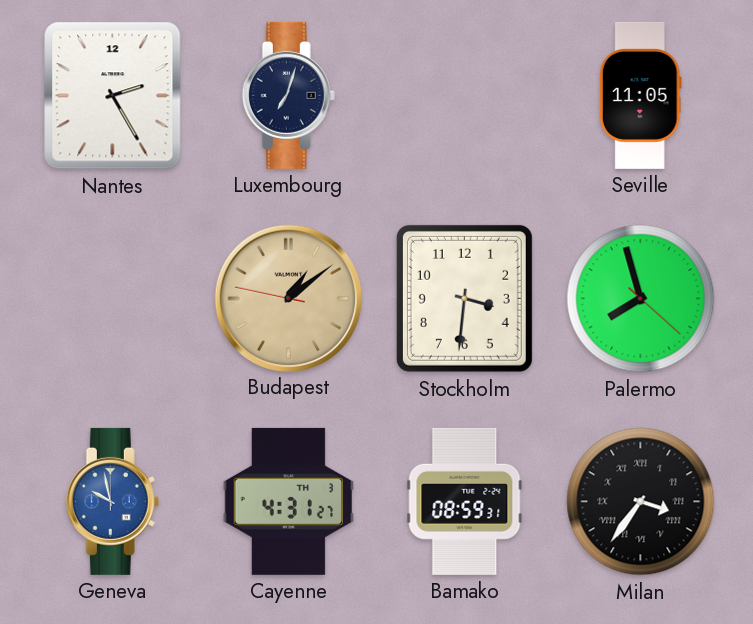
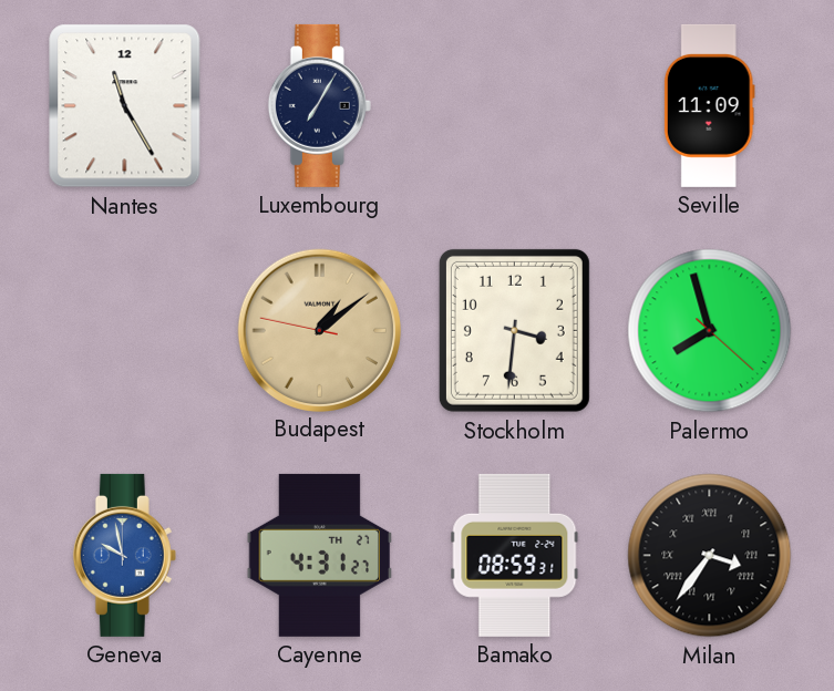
Nantes: 2:25 -> 11:25 (125, 106)
Luxembourg: 7:03 -> 7:05 (319, 105)
Seville: 11:05 -> 11:09 (709, 105)
Cayenne date: TH 3 -> TH 27 (320, 555)
